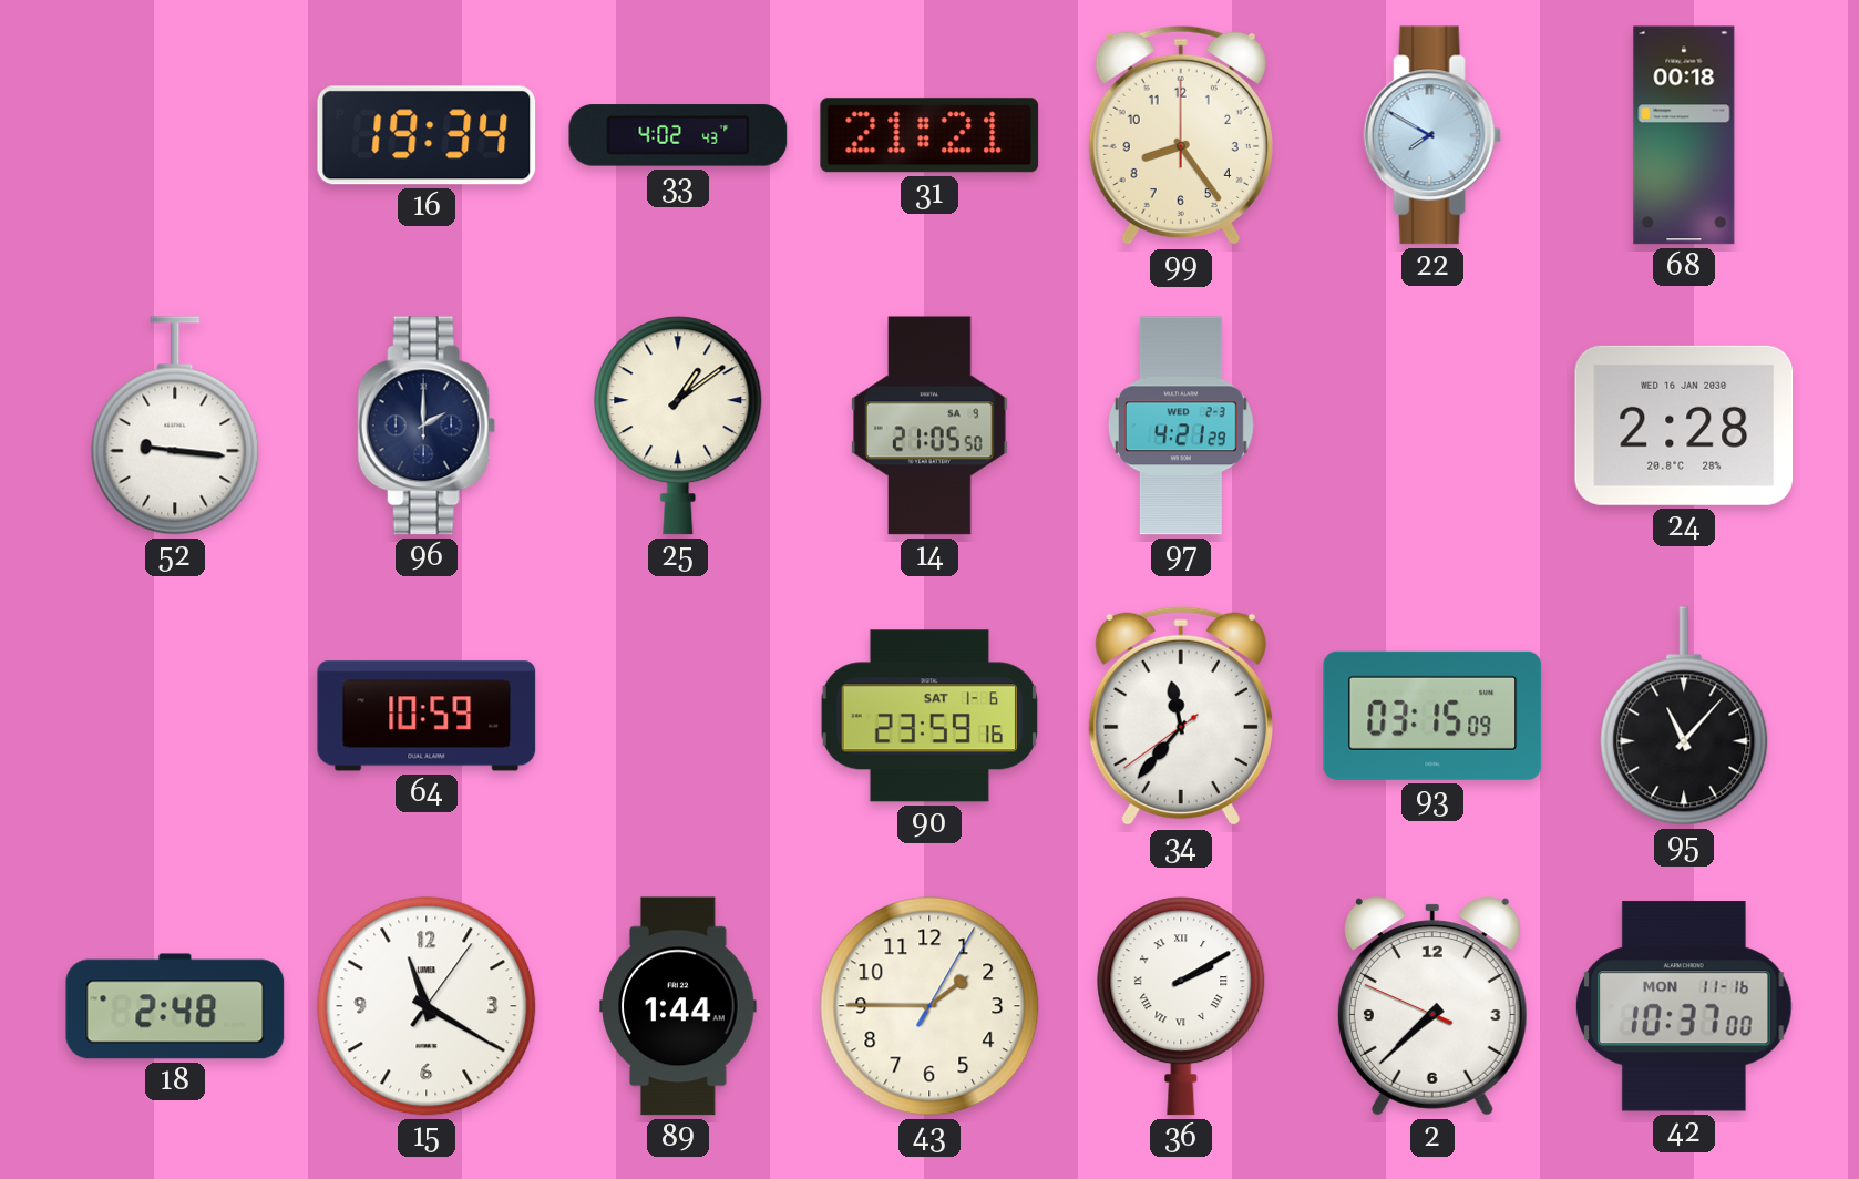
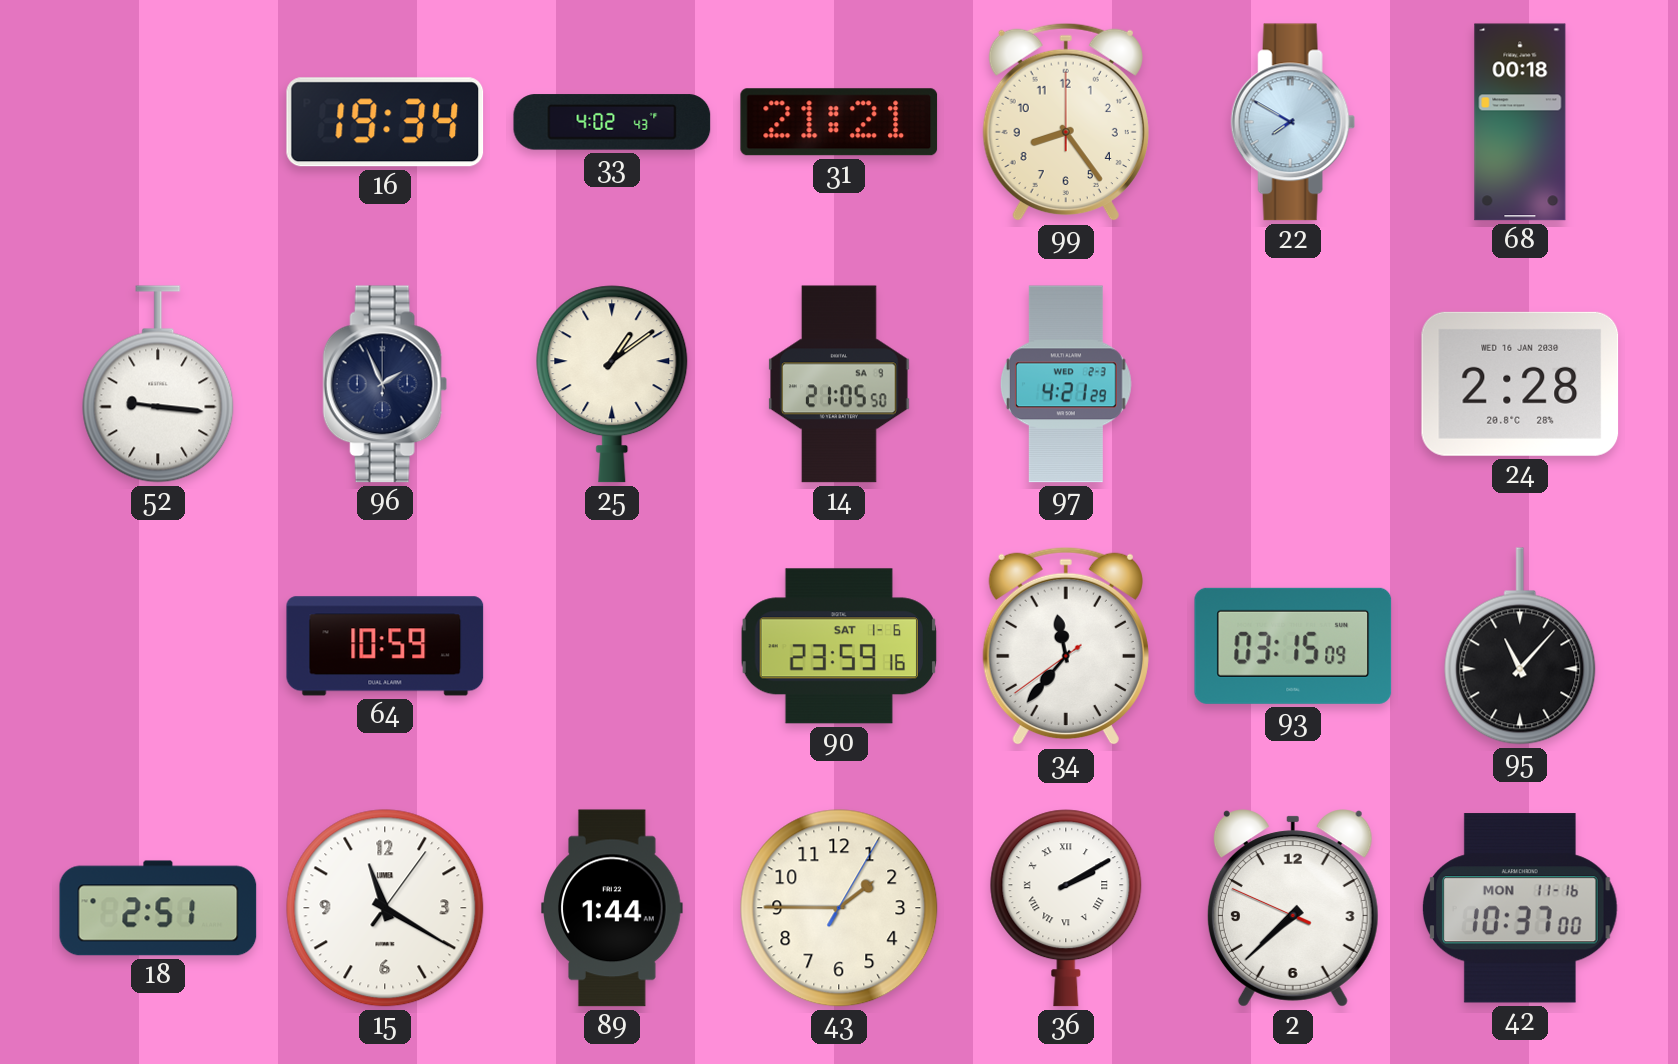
96: 2:00 -> 1:56 (385, 384)
18: 2:48 -> 2:51 (158, 908)
